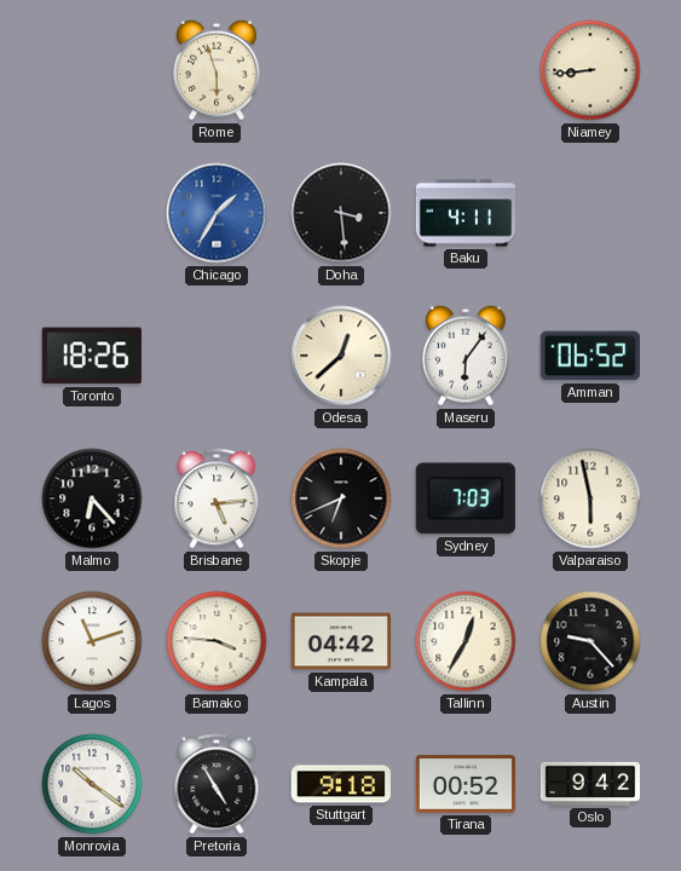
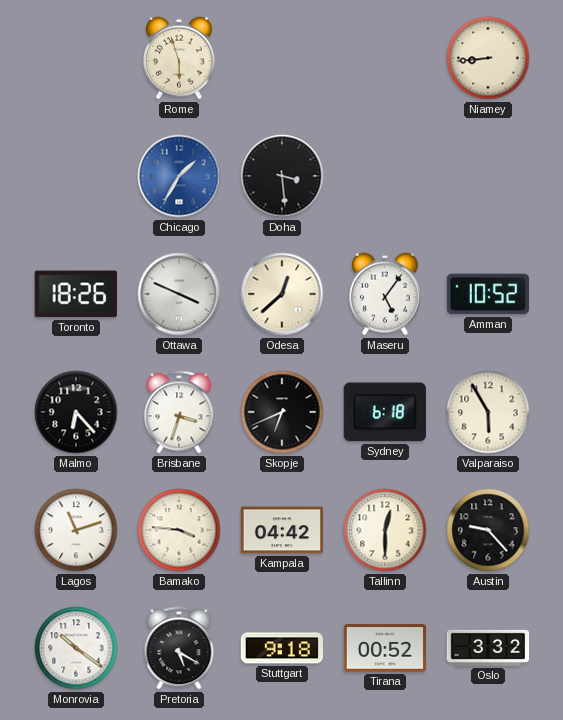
Baku: 4:11 -> none (466, 213)
Ottawa: none -> 3:49 (179, 294)
Maseru: 6:06 -> 5:06 (386, 294)
Amman: 06:52 -> 10:52 (487, 294)
Brisbane: 5:14 -> 3:33 (179, 412)
Sydney: 7:03 -> 6:18 (385, 412)
Valparaiso: 5:58 -> 5:55 (488, 412)
Tallinn: 12:35 -> 12:30 (385, 530)
Pretoria: 4:55 -> 5:20 (179, 648)
Oslo: 9:42 -> 3:32 (488, 648)
